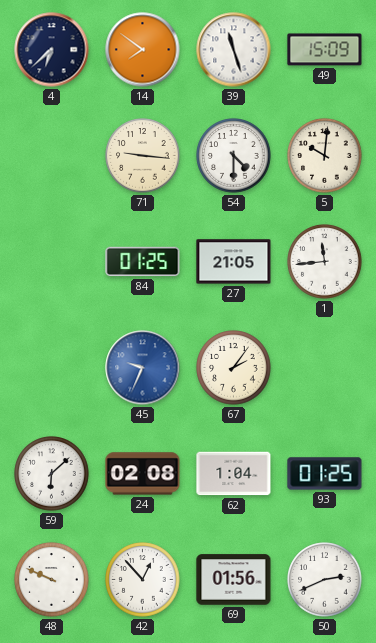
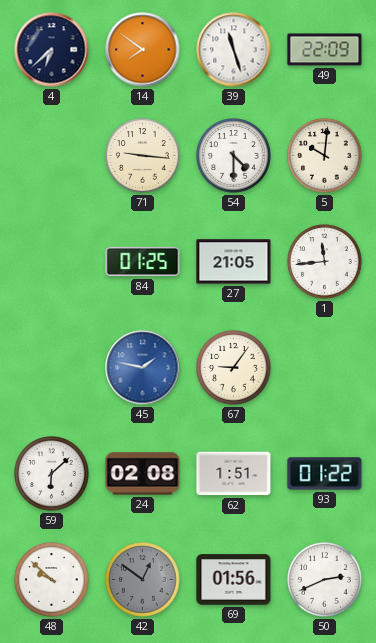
49: 15:09 -> 22:09 (325, 50)
45: 9:34 -> 1:47 (143, 368)
67: 2:06 -> 9:06 (234, 368)
62: 1:04 -> 1:51 (234, 474)
93: 01:25 -> 01:22 (325, 474)
48: 9:49 -> 9:52 (52, 580)
42: 12:53 -> 12:51 (143, 580)
42 dial: white -> grey (143, 580)
